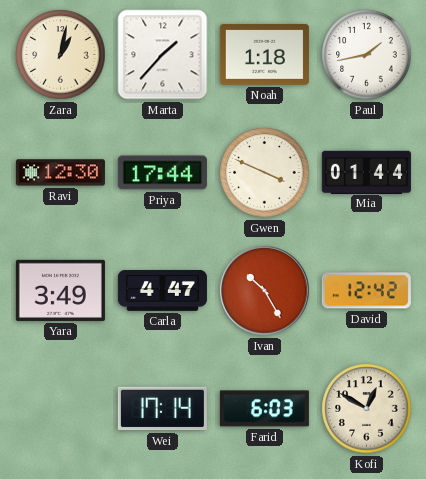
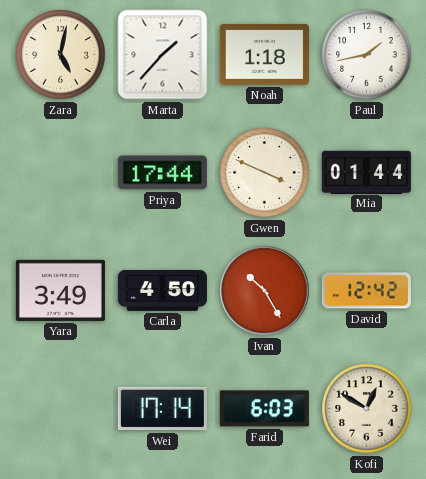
Zara: 1:02 -> 5:02 (61, 55)
Ravi: 12:30 -> none (60, 173)
Carla: 4:47 -> 4:50 (162, 290)
